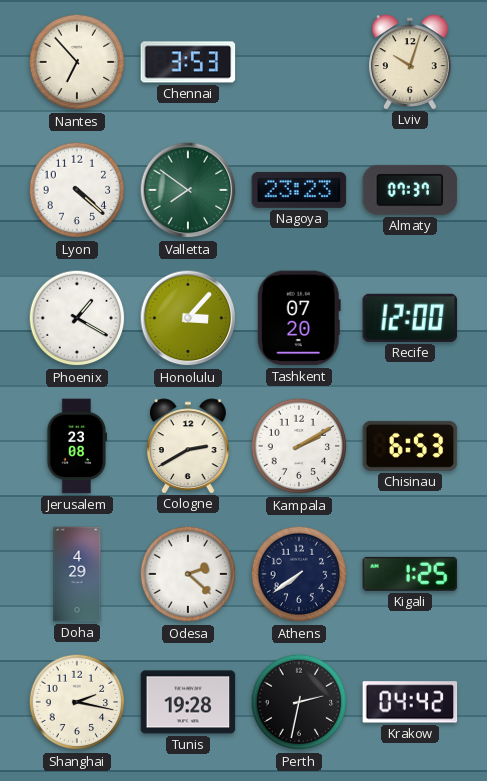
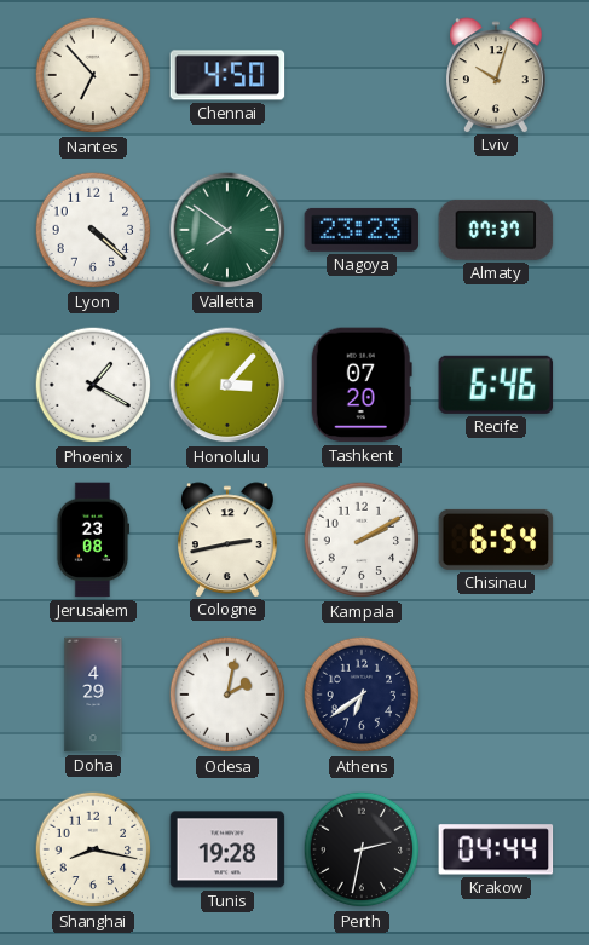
Chennai: 3:53 -> 4:50 (227, 75)
Recife: 12:00 -> 6:46 (496, 385)
Cologne: 2:40 -> 2:43 (229, 540)
Chisinau: 6:53 -> 6:54 (496, 540)
Odesa: 2:22 -> 2:02 (227, 695)
Athens: 7:39 -> 6:39 (362, 695)
Kigali: 1:25 -> none (410, 574)
Shanghai: 2:17 -> 8:17 (93, 849)
Krakow: 04:42 -> 04:44 (496, 849)
